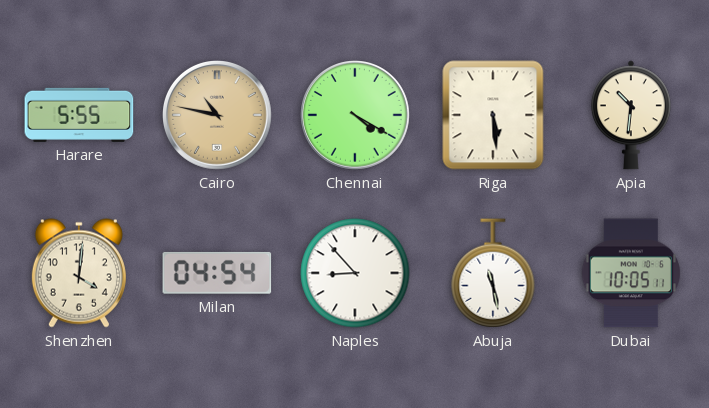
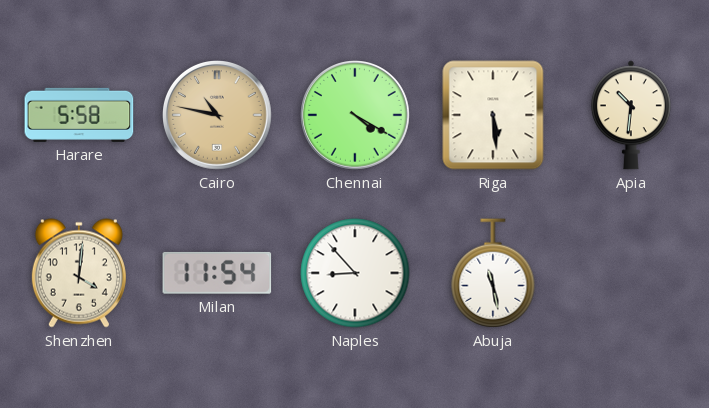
Harare: 5:55 -> 5:58 (79, 115)
Milan: 04:54 -> 11:54 (217, 273)
Dubai: 10:05 -> none (631, 273)
